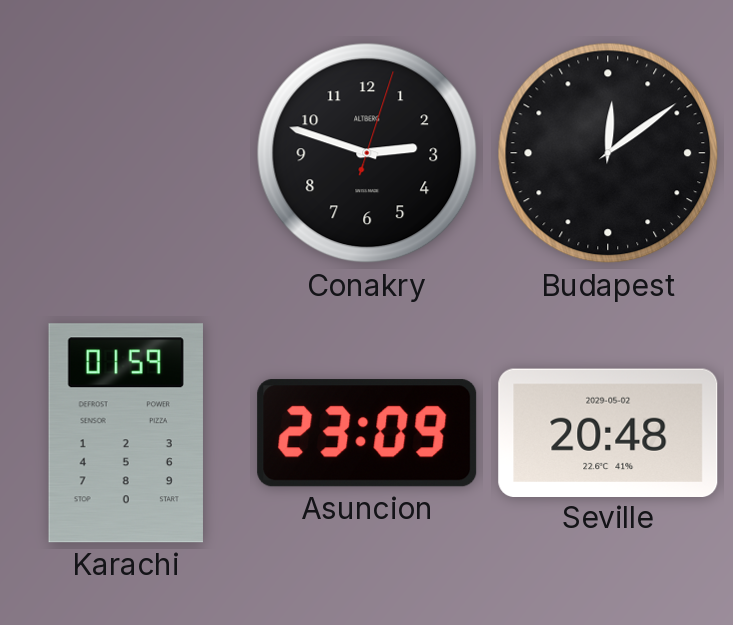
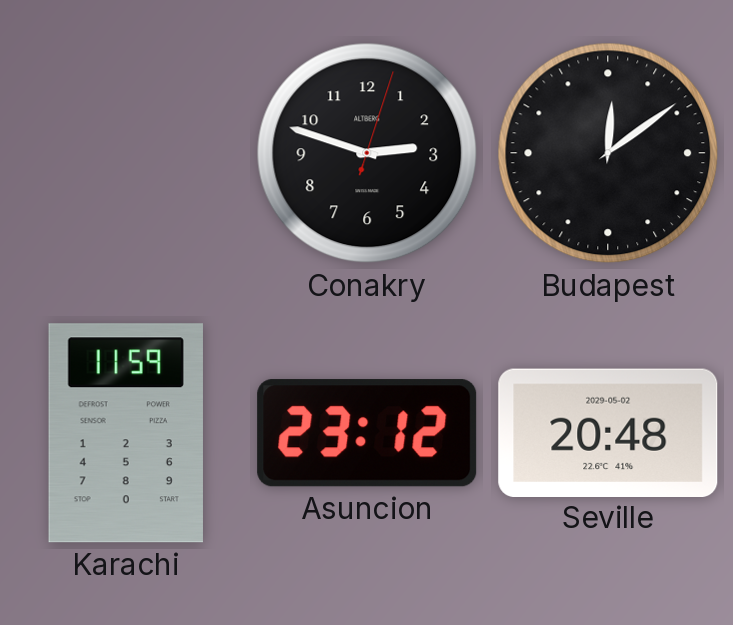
Karachi: 01:59 -> 11:59 (126, 433)
Asuncion: 23:09 -> 23:12 (367, 433)
